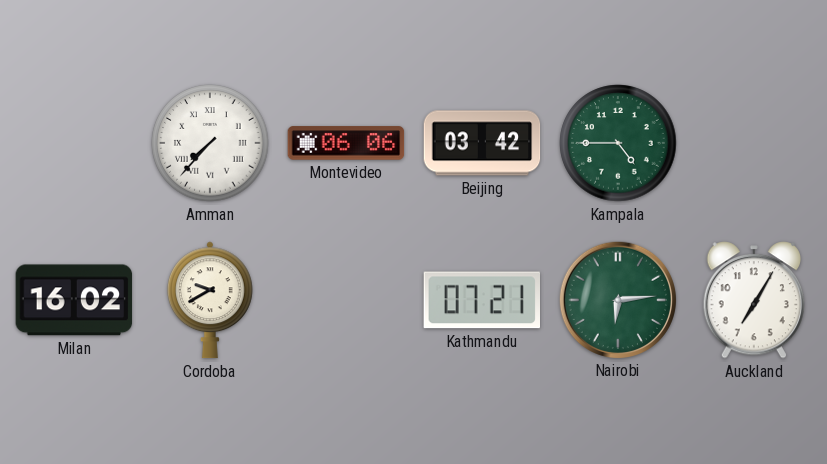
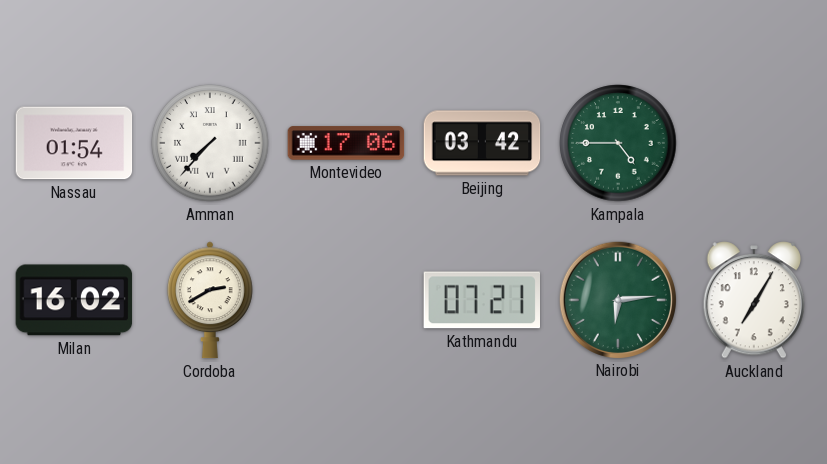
Nassau: none -> 01:54 (74, 143)
Montevideo: 06:06 -> 17:06 (346, 143)
Cordoba: 9:40 -> 2:40 (210, 300)
